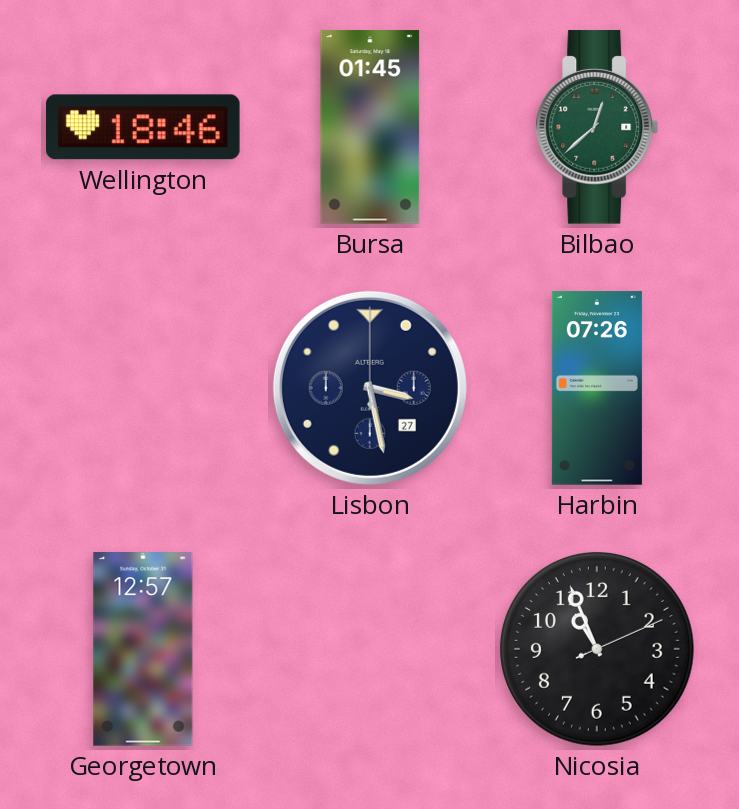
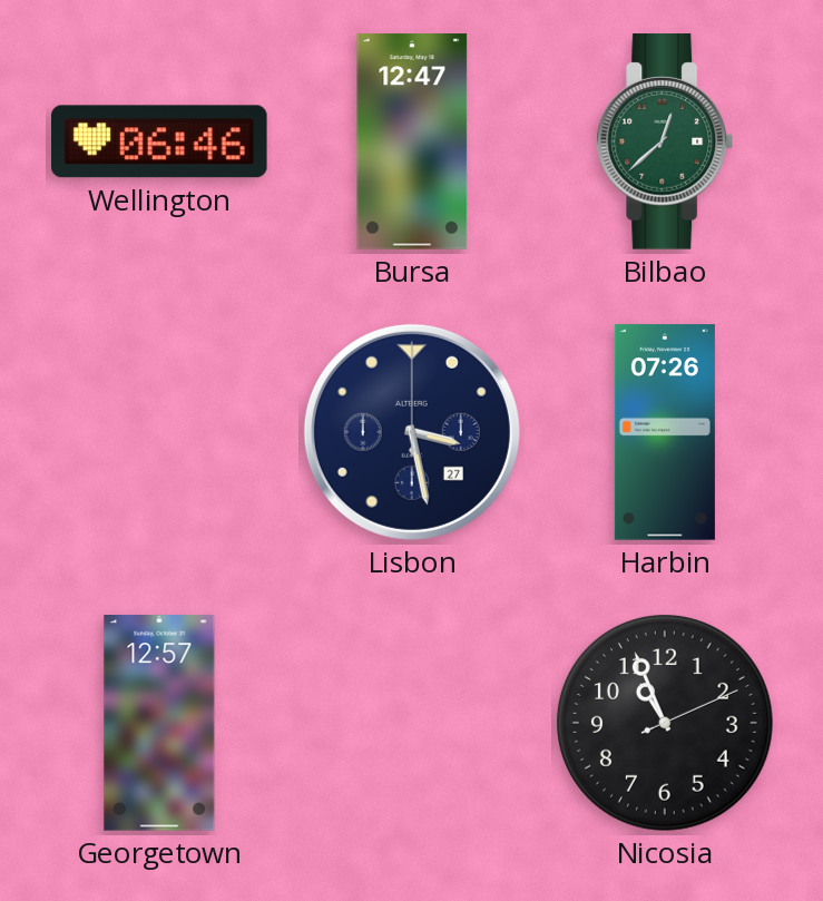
Wellington: 18:46 -> 06:46 (160, 141)
Bursa: 01:45 -> 12:47 (412, 141)
